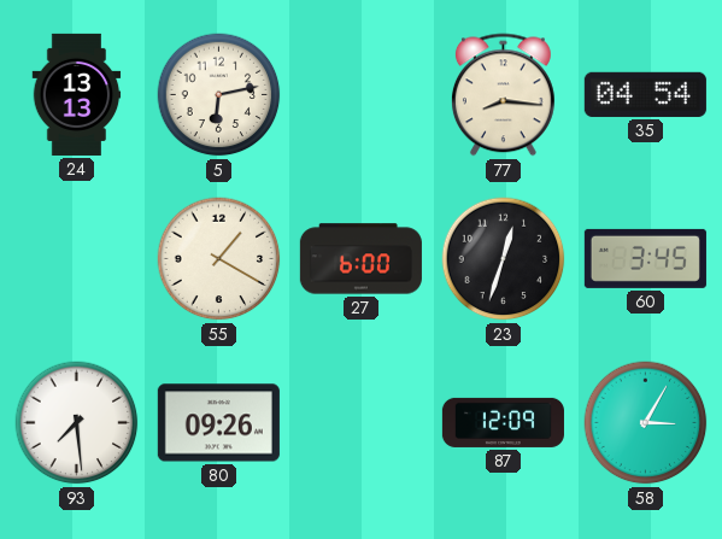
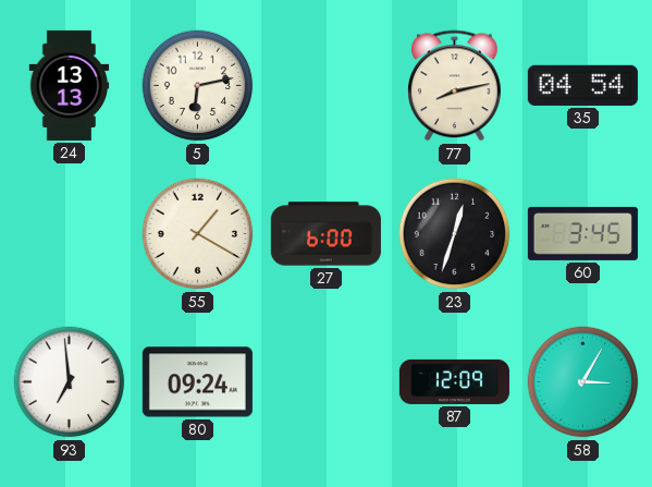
77: 8:16 -> 8:13 (454, 86)
93: 7:29 -> 6:59 (70, 382)
80: 09:26 -> 09:24 (197, 382)
